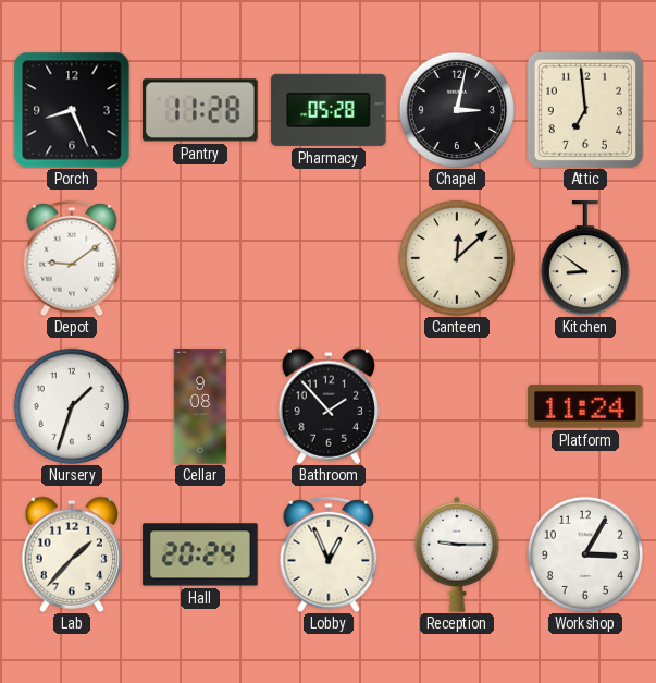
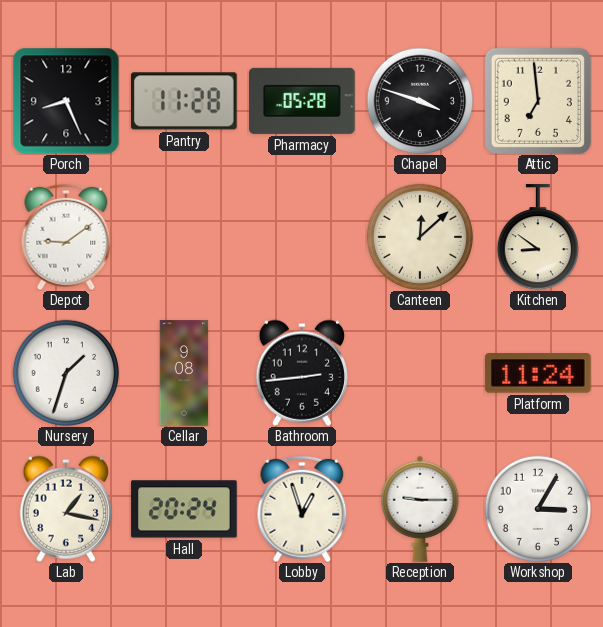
Chapel: 3:02 -> 3:48 (419, 100)
Bathroom: 1:53 -> 2:44 (301, 373)
Lab: 1:37 -> 1:17 (65, 509)
Lobby: 12:56 -> 12:57 (302, 509)
